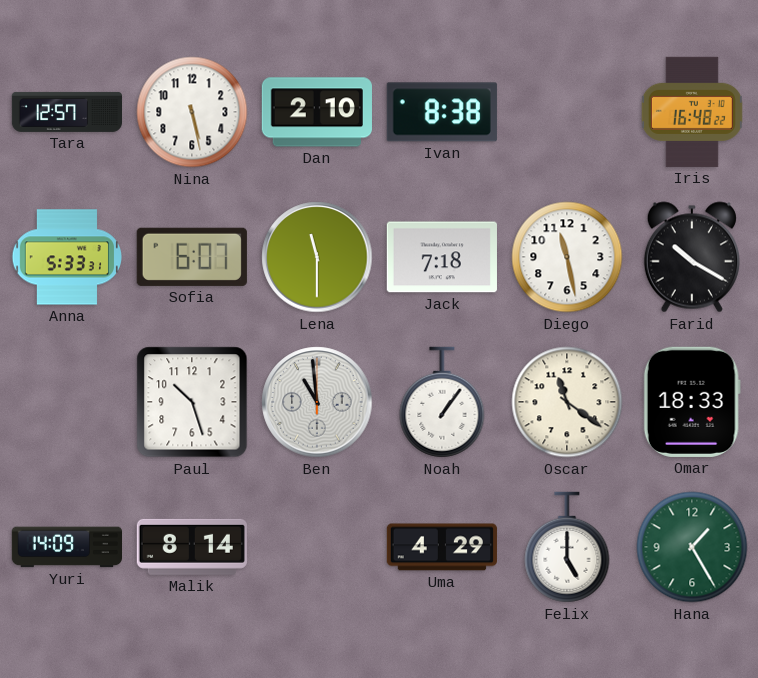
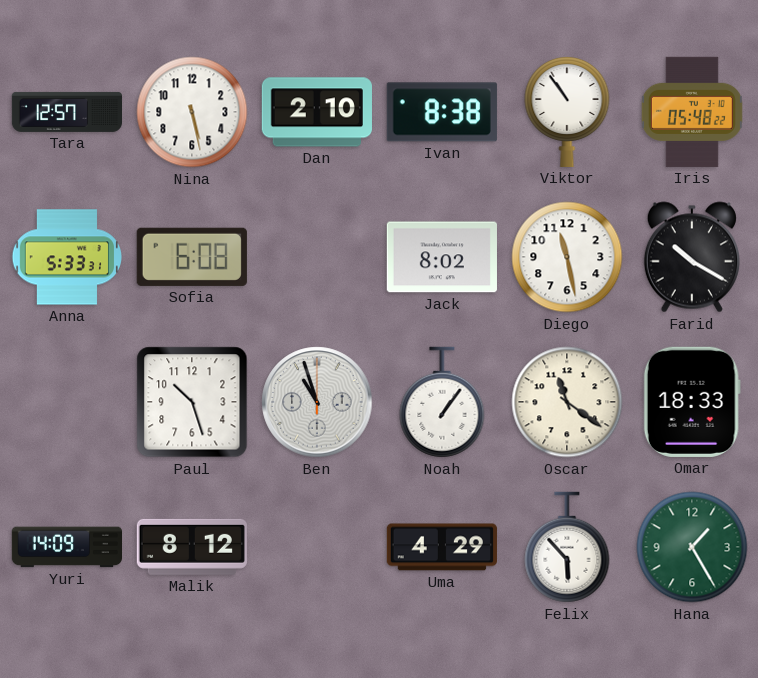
Viktor: none -> 10:54 (567, 111)
Iris: 16:48 -> 05:48 (692, 112)
Sofia: 6:07 -> 6:08 (192, 257)
Lena: 11:30 -> none (317, 257)
Jack: 7:18 -> 8:02 (442, 257)
Ben: 10:59 -> 10:57 (317, 402)
Malik: 8:14 -> 8:12 (192, 547)
Felix: 5:00 -> 5:53 (567, 547)
